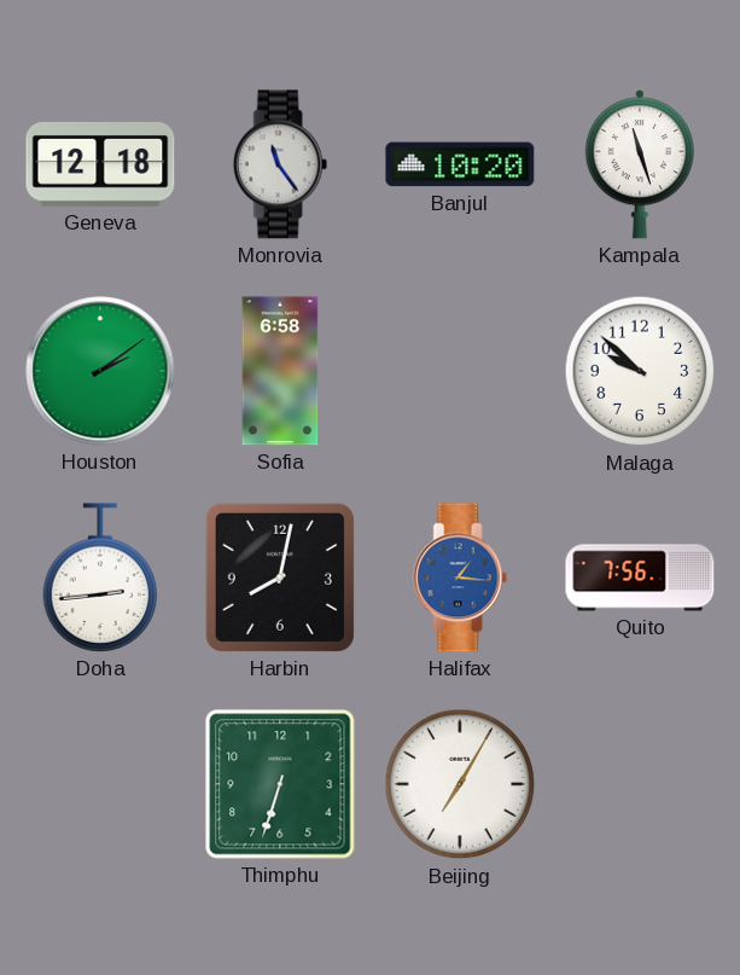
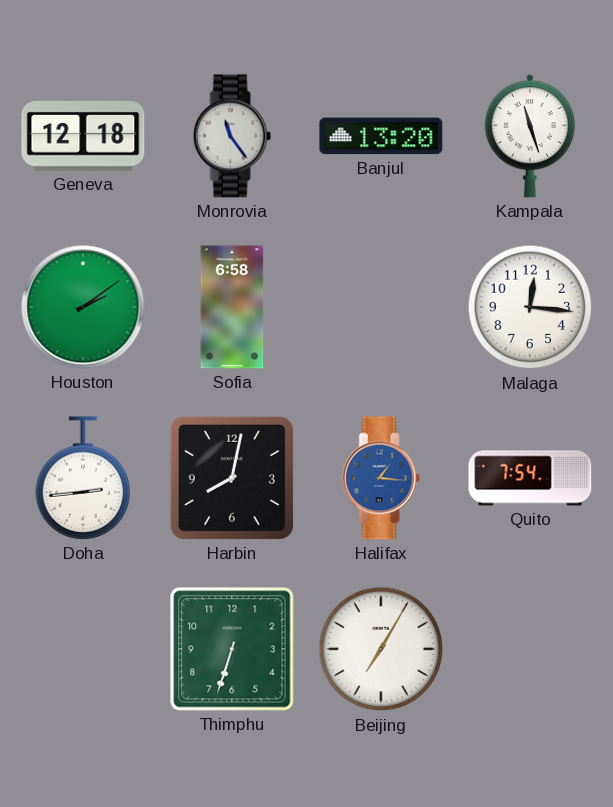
Banjul: 10:20 -> 13:20 (381, 136)
Malaga: 9:52 -> 12:16 (530, 307)
Quito: 7:56 -> 7:54 (530, 478)
